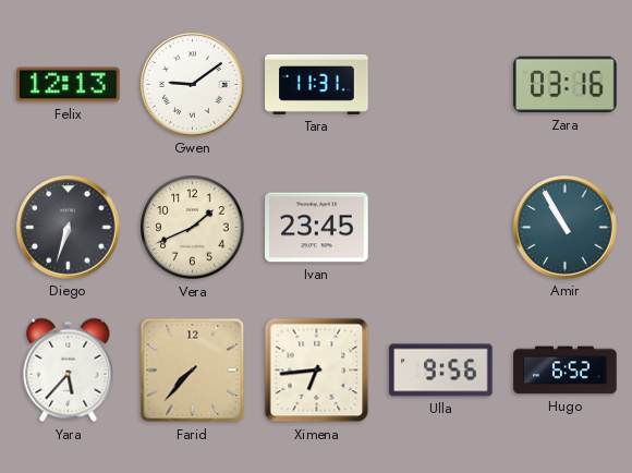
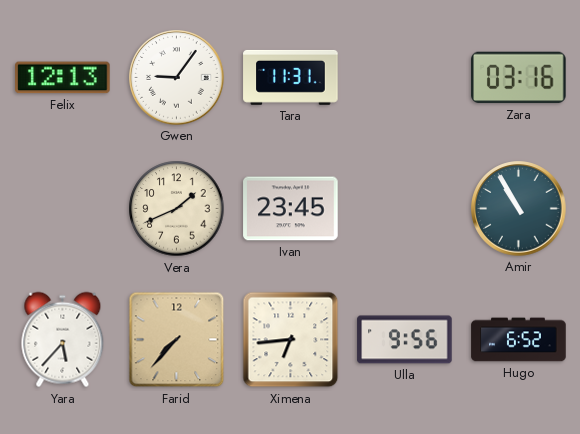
Gwen: 9:09 -> 9:06 (177, 78)
Diego: 6:33 -> none (69, 228)
